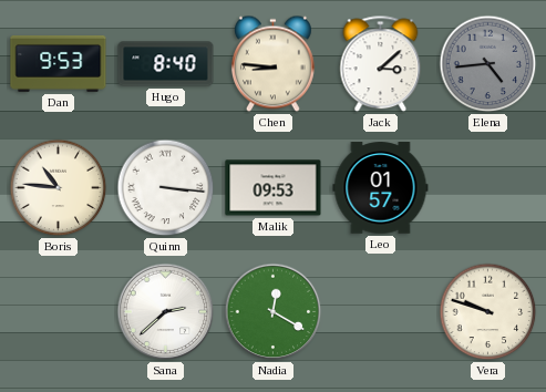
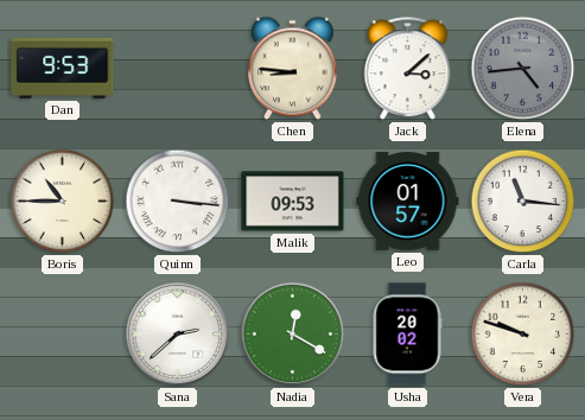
Hugo: 8:40 -> none (166, 64)
Boris: 10:46 -> 10:45 (63, 202)
Carla: none -> 11:16 (523, 202)
Usha: none -> 20:02 (407, 335)
